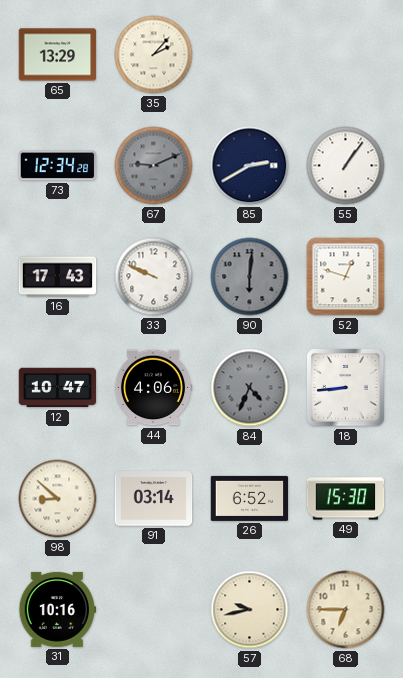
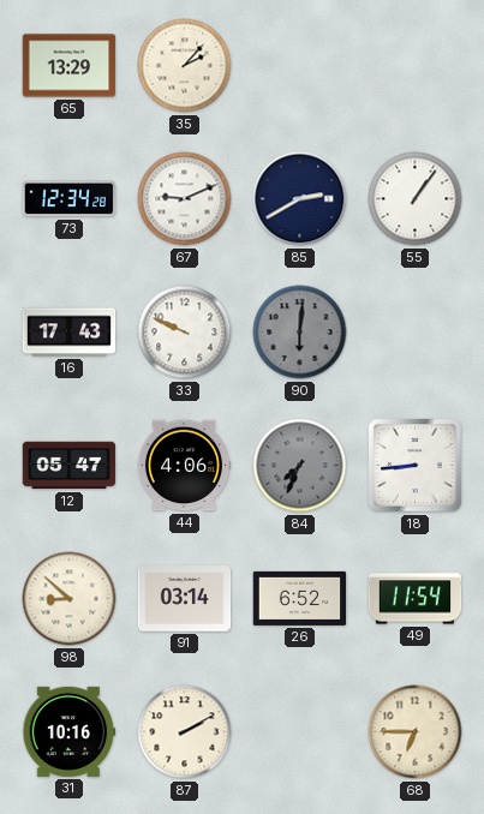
67 dial: grey -> white (185, 199)
52: 12:48 -> none (346, 277)
12: 10:47 -> 05:47 (70, 466)
84: 4:34 -> 7:34 (300, 466)
49: 15:30 -> 11:54 (416, 599)
87: none -> 2:10 (185, 732)
57: 9:43 -> none (250, 610)
